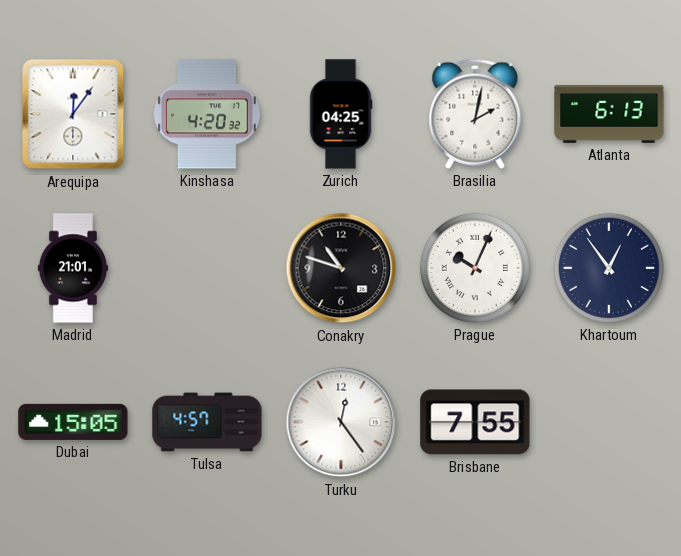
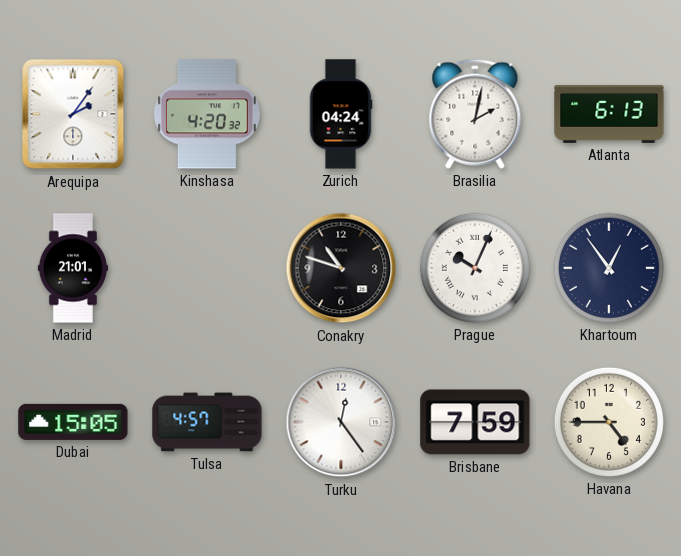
Arequipa: 12:06 -> 2:06 (73, 114)
Zurich: 04:25 -> 04:24 (341, 114)
Brisbane: 7:55 -> 7:59 (475, 422)
Havana: none -> 4:45 (609, 422)
